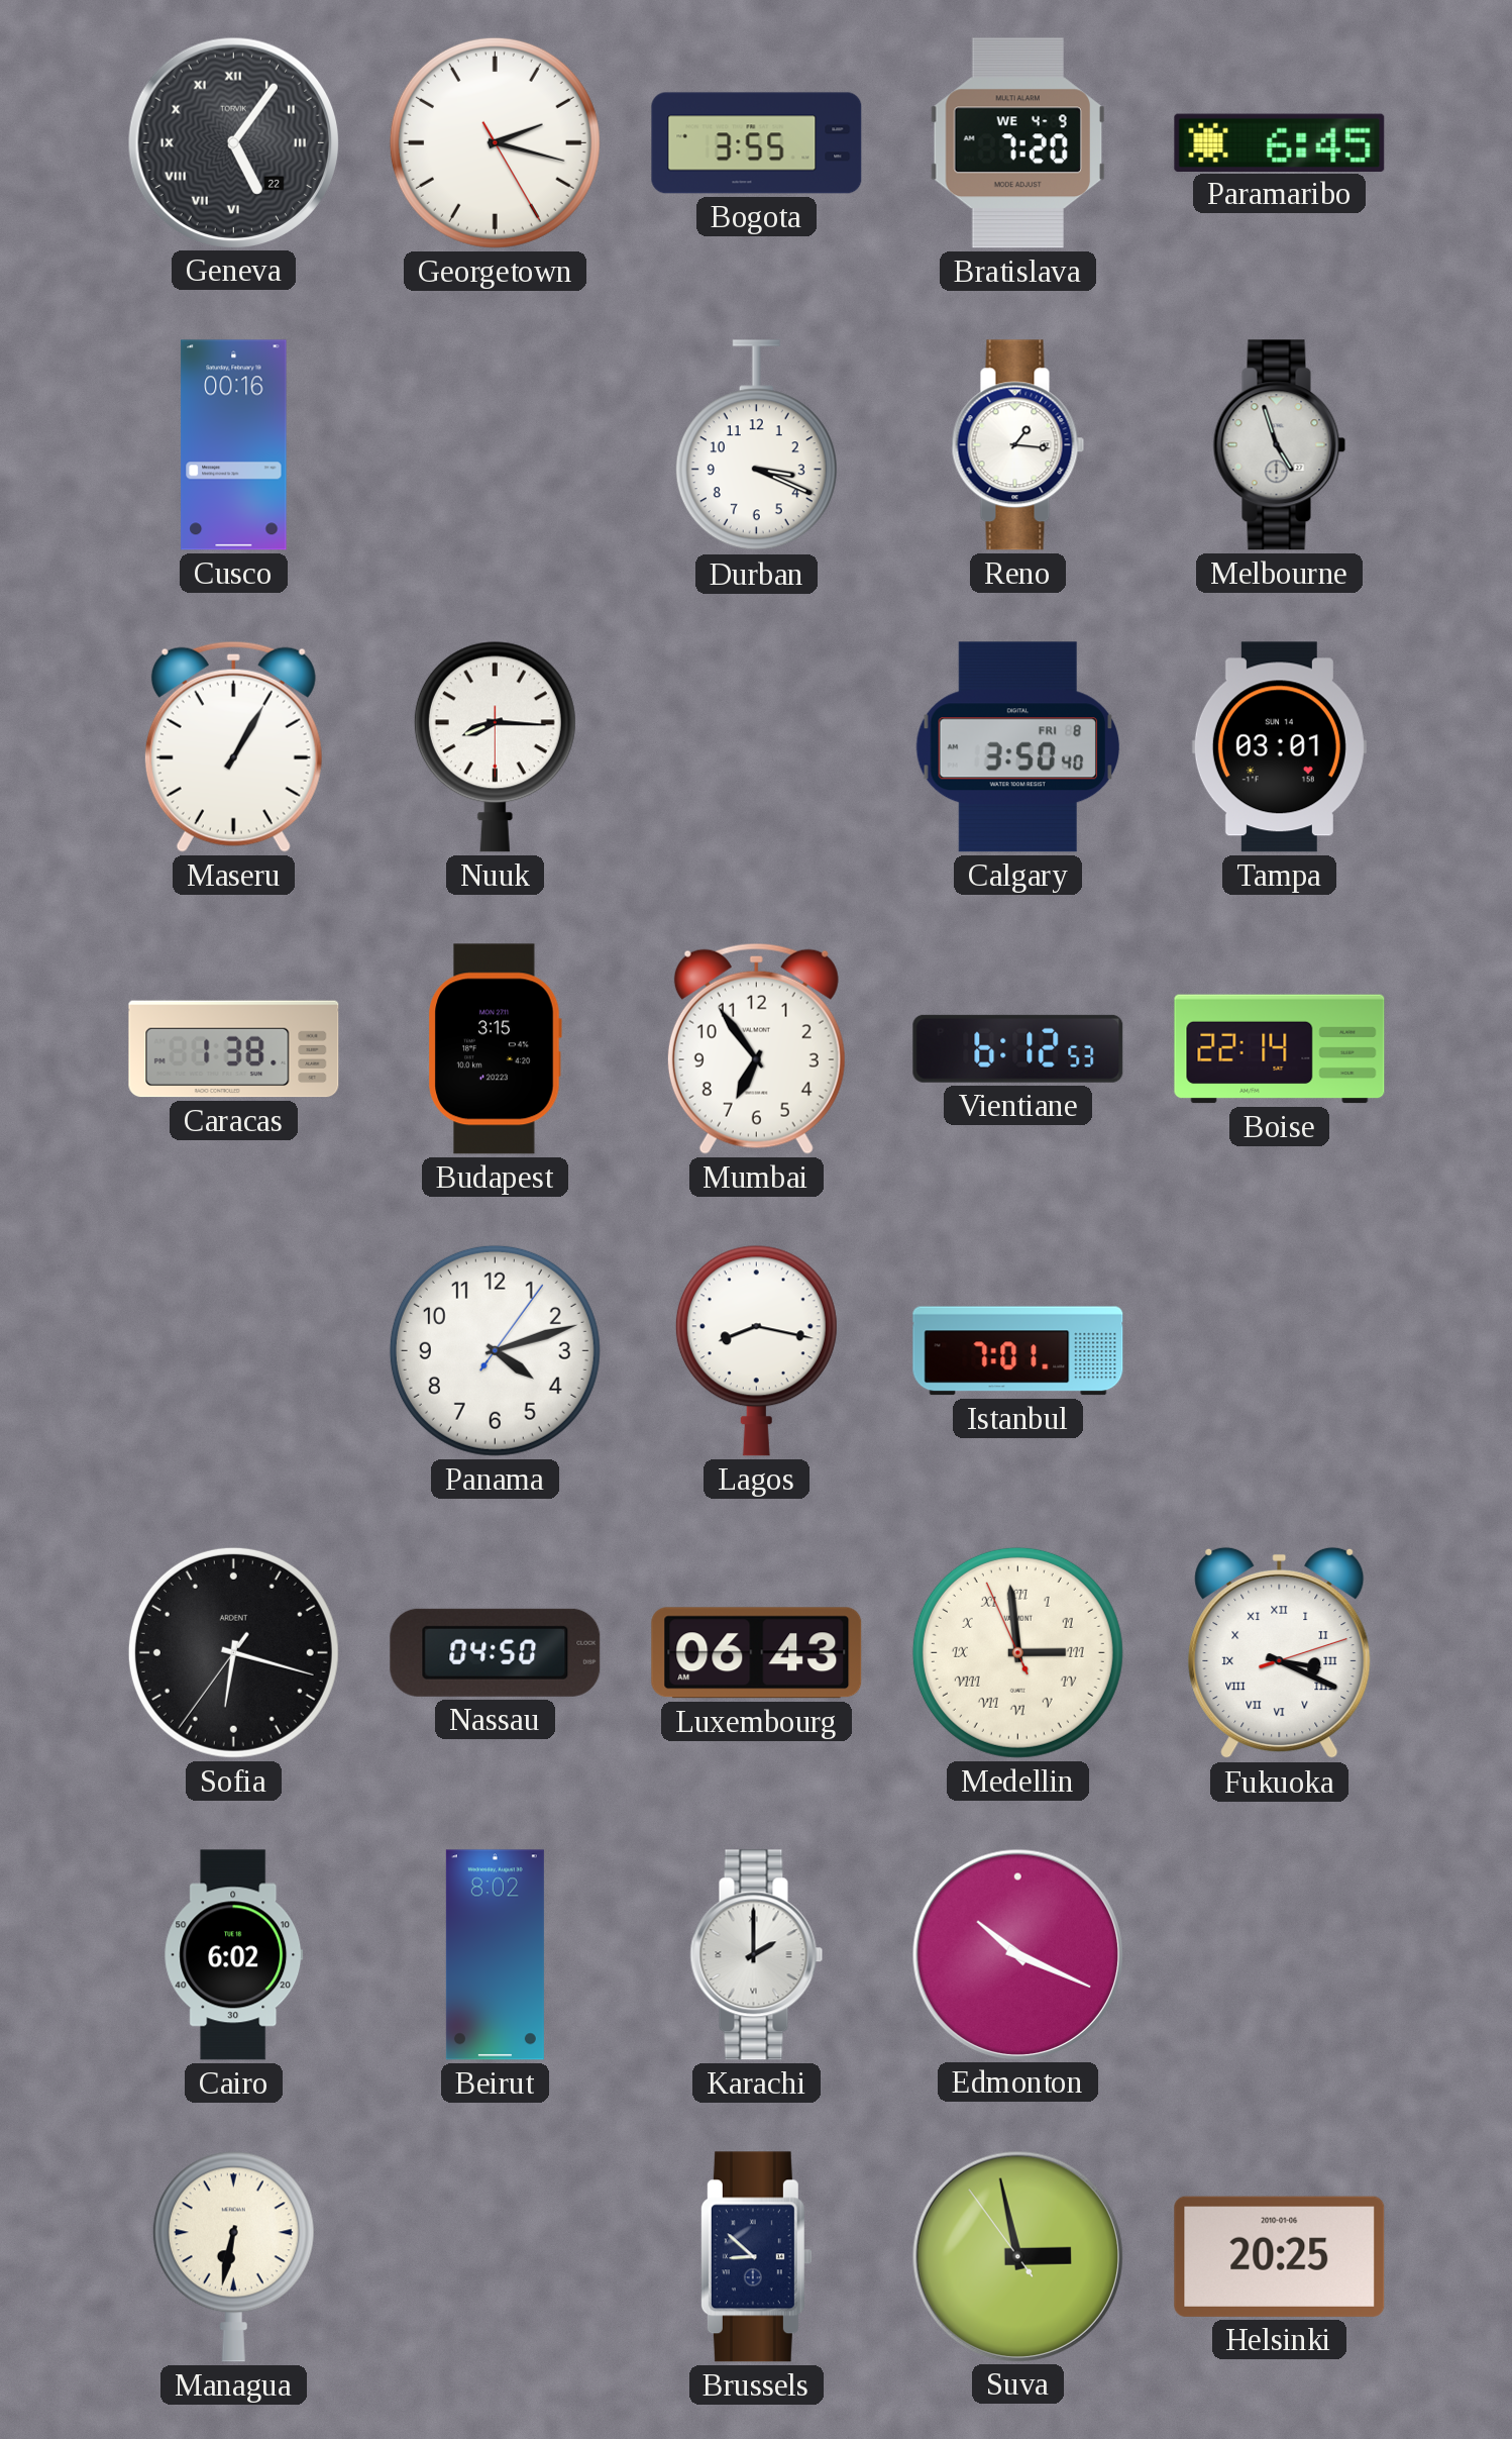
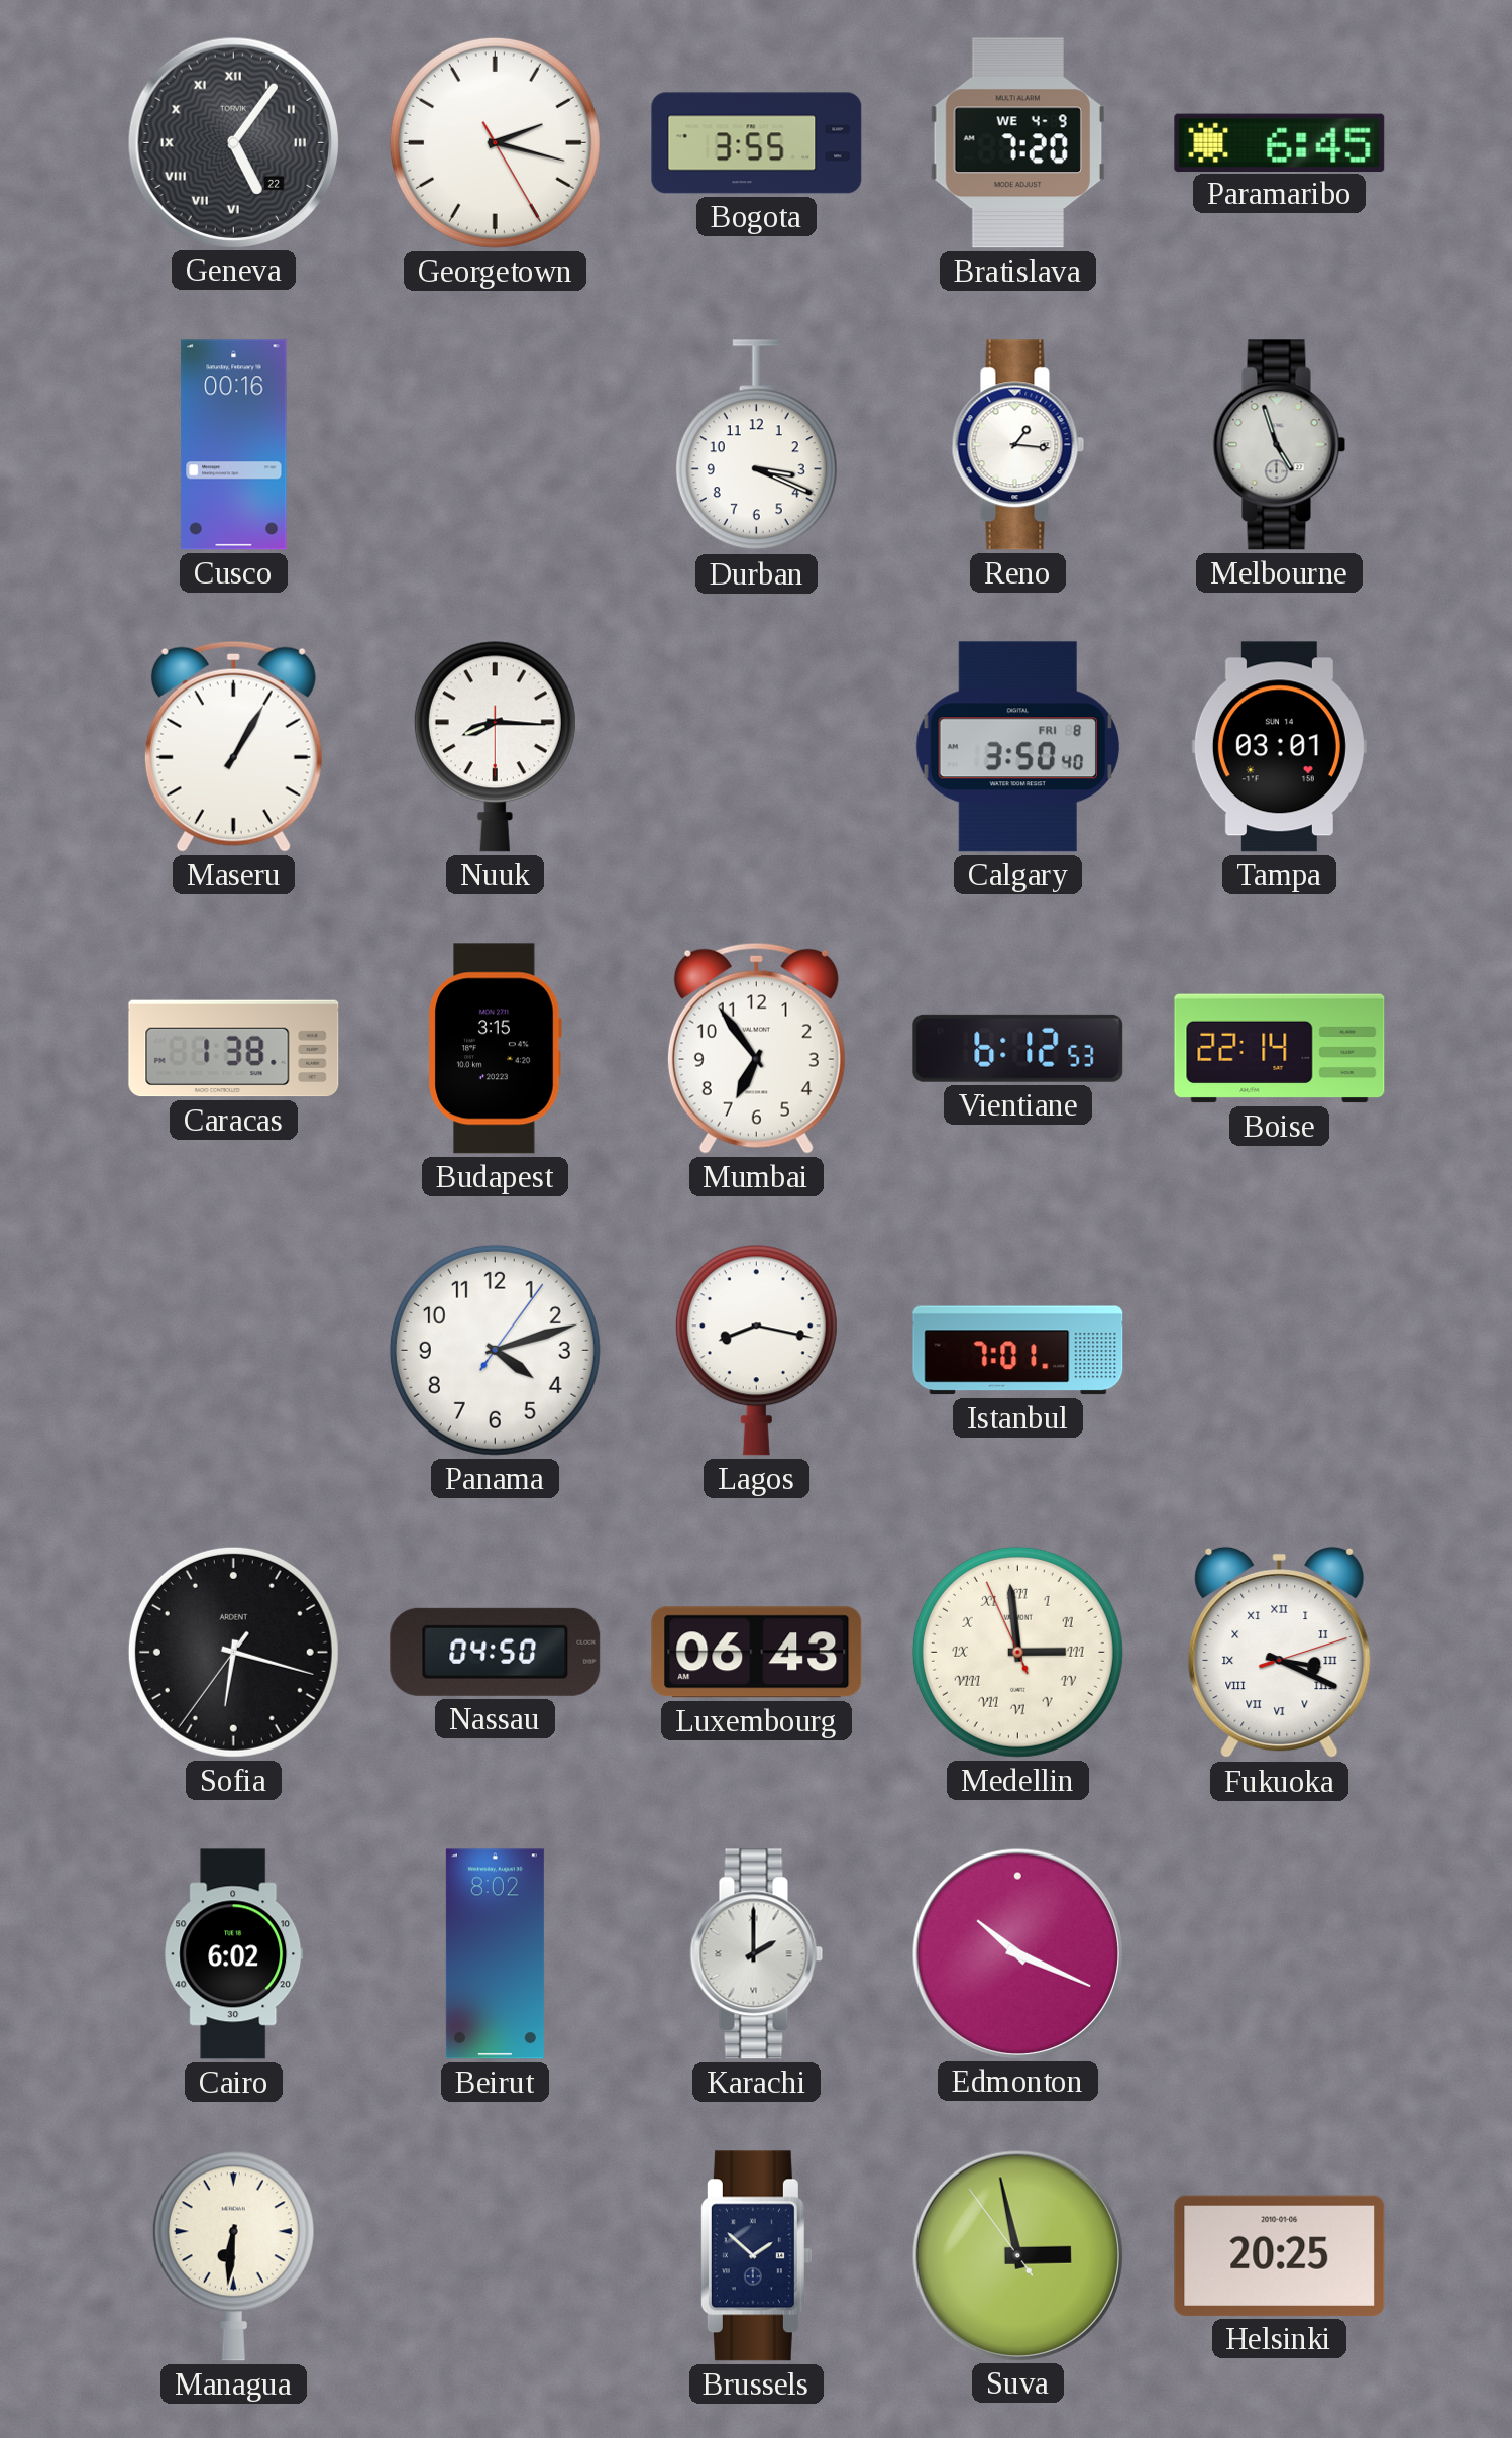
Managua: 6:32 -> 6:31 (233, 2255)
Brussels: 8:52 -> 1:52 (756, 2256)
